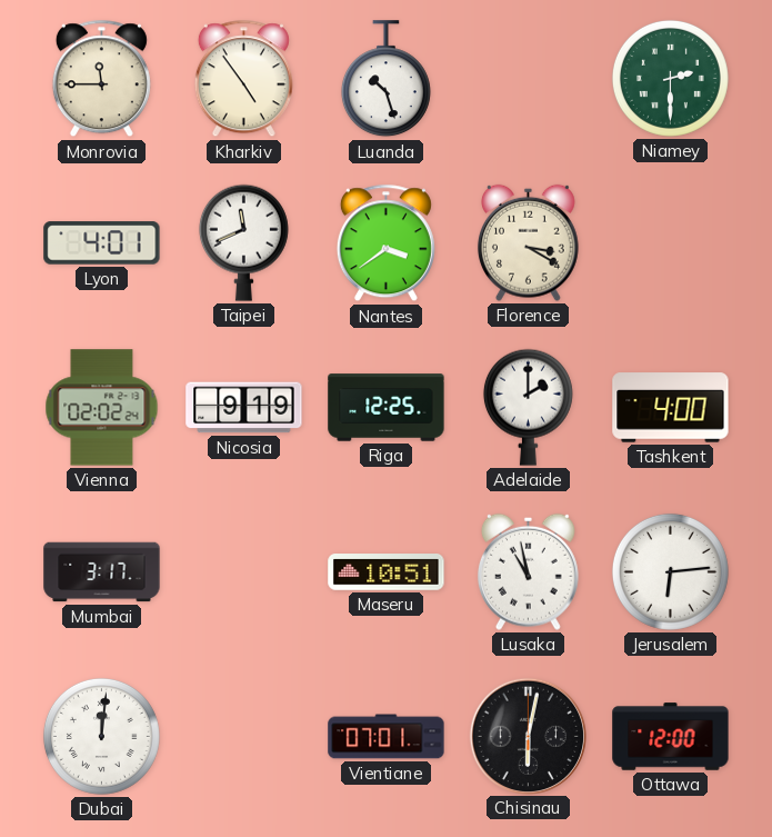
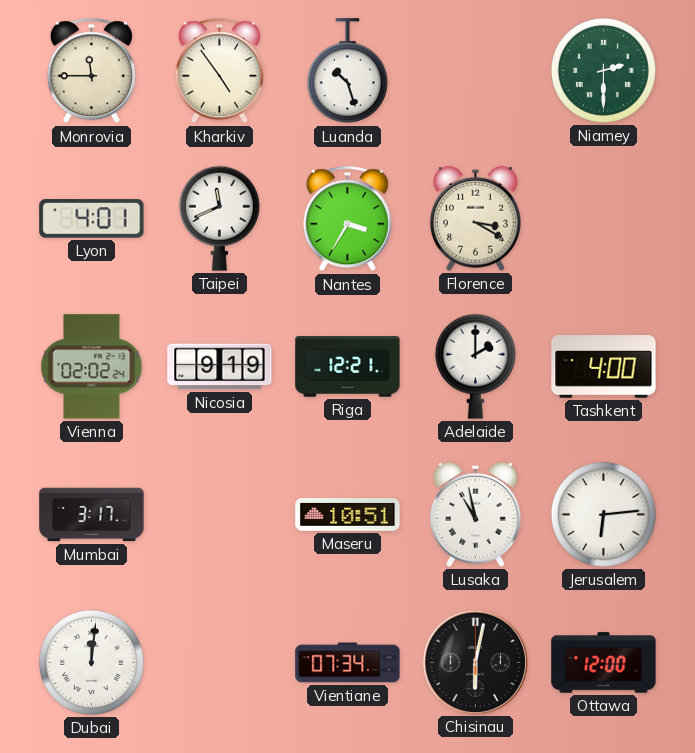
Nantes: 3:39 -> 3:35 (347, 219)
Riga: 12:25 -> 12:21 (348, 367)
Vientiane: 07:01 -> 07:34 (348, 663)
